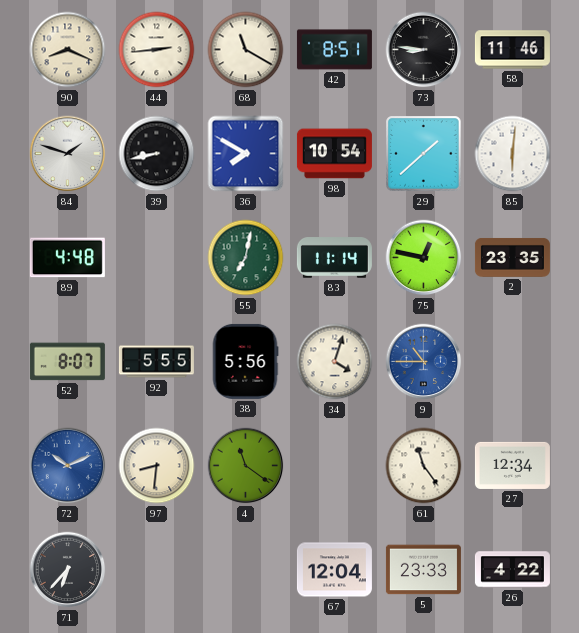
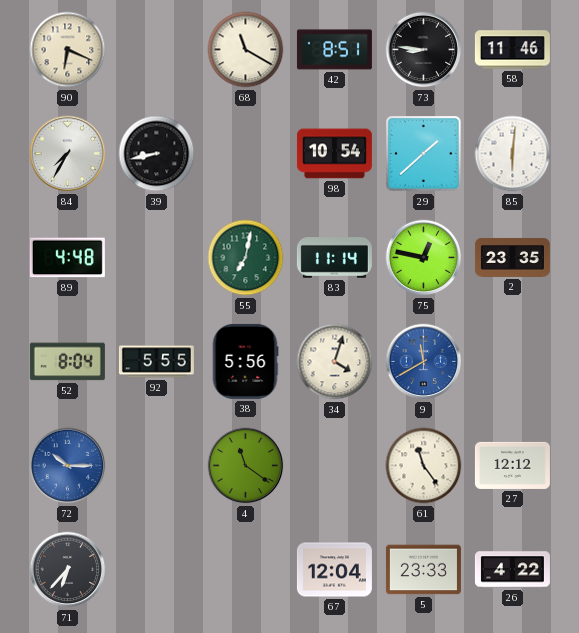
90: 8:19 -> 6:19 (68, 50)
44: 2:44 -> none (157, 50)
84: 1:48 -> 7:35 (68, 154)
36: 7:50 -> none (246, 154)
52: 8:07 -> 8:04 (67, 362)
9: 10:45 -> 11:40 (424, 362)
72: 10:11 -> 10:15 (68, 466)
97: 8:31 -> none (157, 466)
27: 12:34 -> 12:12 (512, 465)
